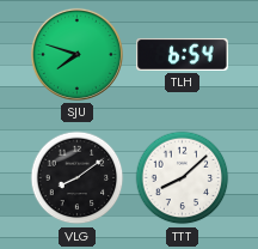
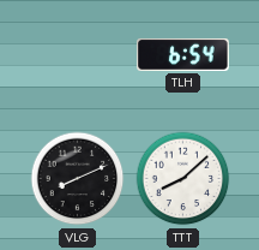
SJU: 7:48 -> none (76, 54)
VLG: 8:09 -> 8:11 (78, 179)
